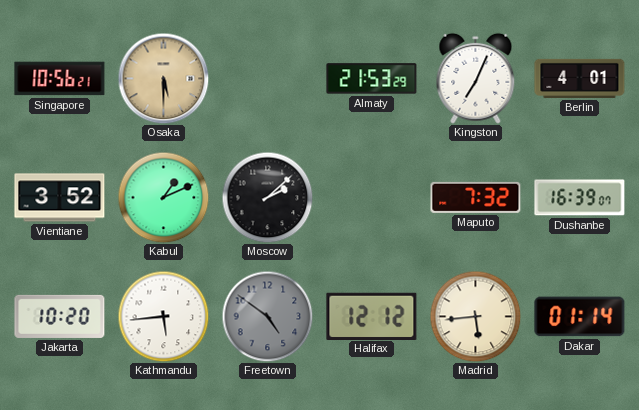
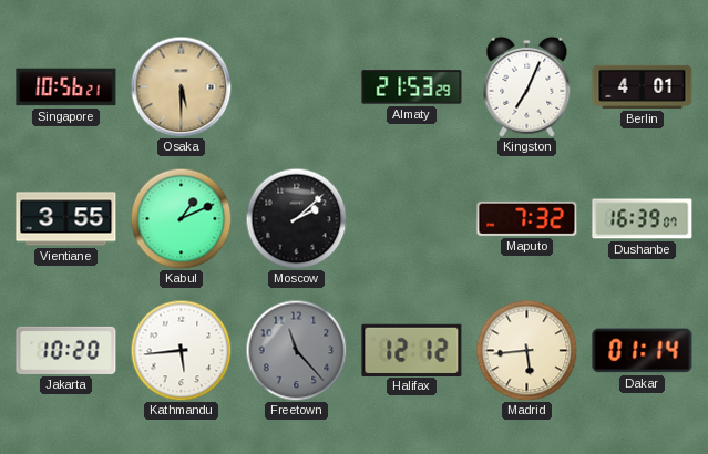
Vientiane: 3:52 -> 3:55 (66, 219)
Freetown: 4:51 -> 11:23 (296, 350)
